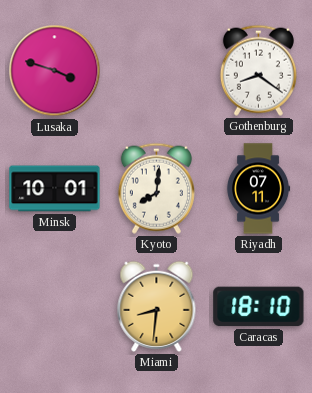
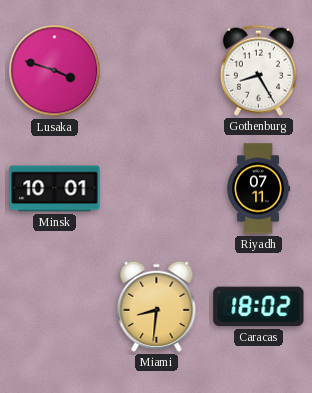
Gothenburg: 8:21 -> 8:25 (258, 70)
Kyoto: 8:01 -> none (156, 188)
Caracas: 18:10 -> 18:02 (259, 307)
